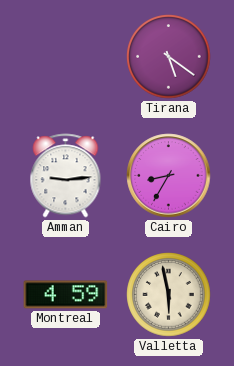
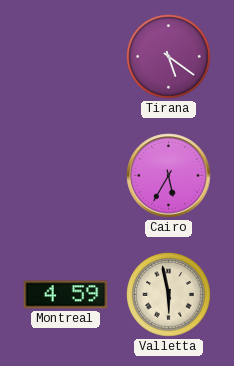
Amman: 9:14 -> none (66, 176)
Cairo: 8:35 -> 5:35 (169, 176)
